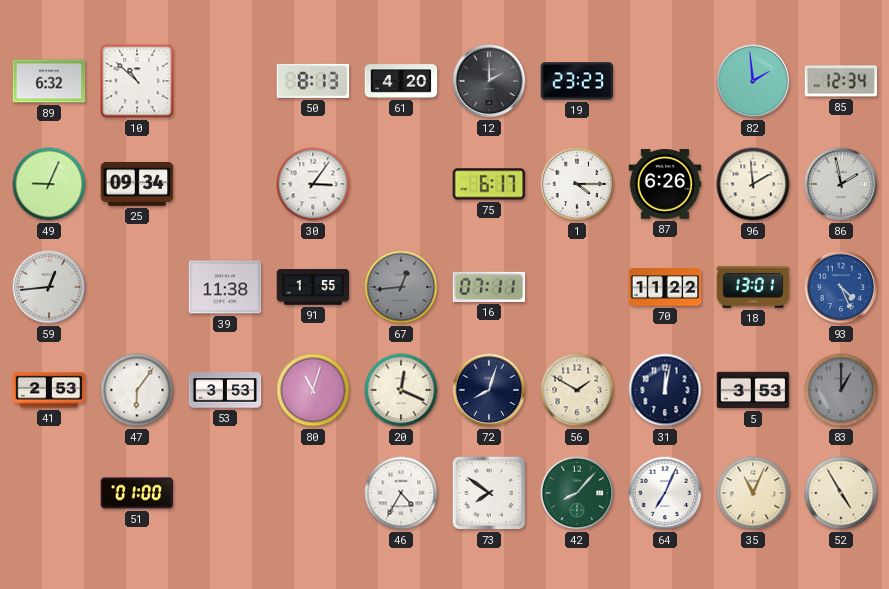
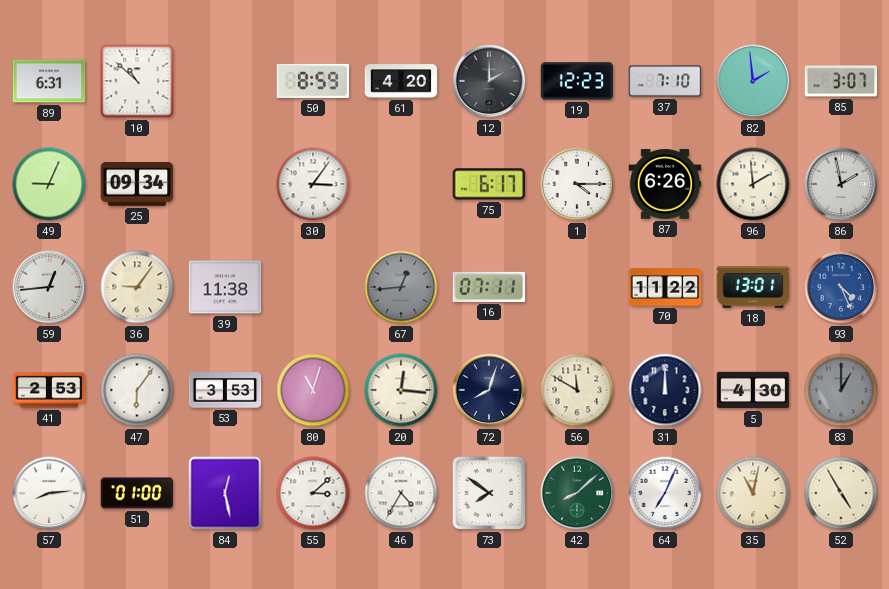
89: 6:32 -> 6:31 (49, 81)
50: 8:13 -> 8:59 (313, 81)
19: 23:23 -> 12:23 (577, 81)
37: none -> 7:10 (665, 81)
85: 12:34 -> 3:07 (841, 81)
36: none -> 9:06 (137, 287)
91: 1:55 -> none (313, 287)
20: 12:19 -> 12:16 (401, 390)
56: 1:50 -> 11:50 (577, 390)
31: 12:02 -> 12:00 (665, 390)
5: 3:53 -> 4:30 (753, 390)
57: none -> 8:14 (49, 493)
84: none -> 12:28 (225, 493)
55: none -> 3:08 (313, 493)
42: 8:07 -> 8:08 (577, 493)
35: 11:04 -> 11:02 (753, 493)
